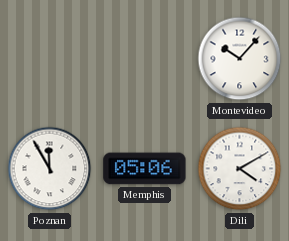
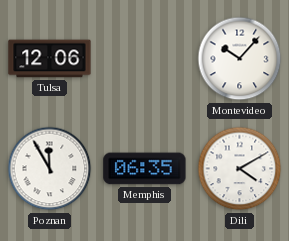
Tulsa: none -> 12:06 (50, 59)
Memphis: 05:06 -> 06:35 (145, 169)
